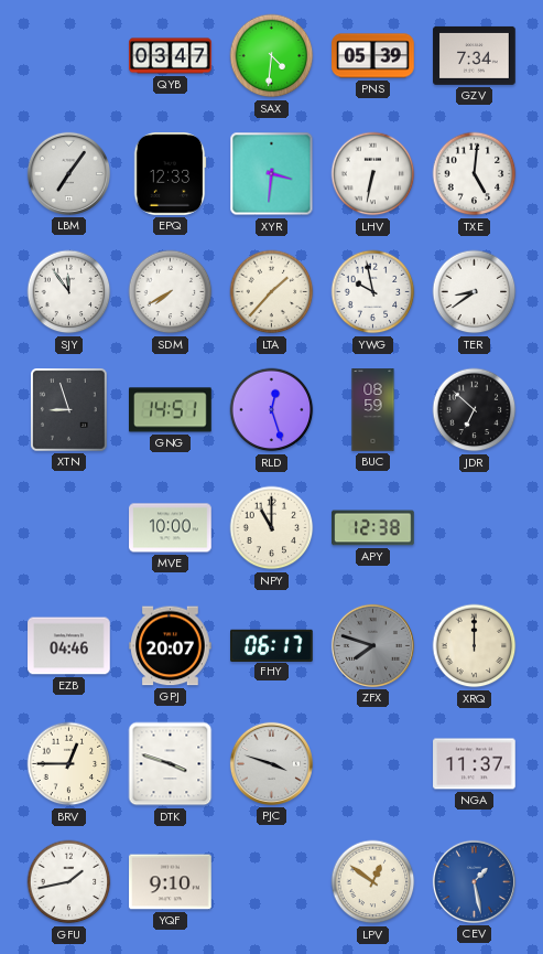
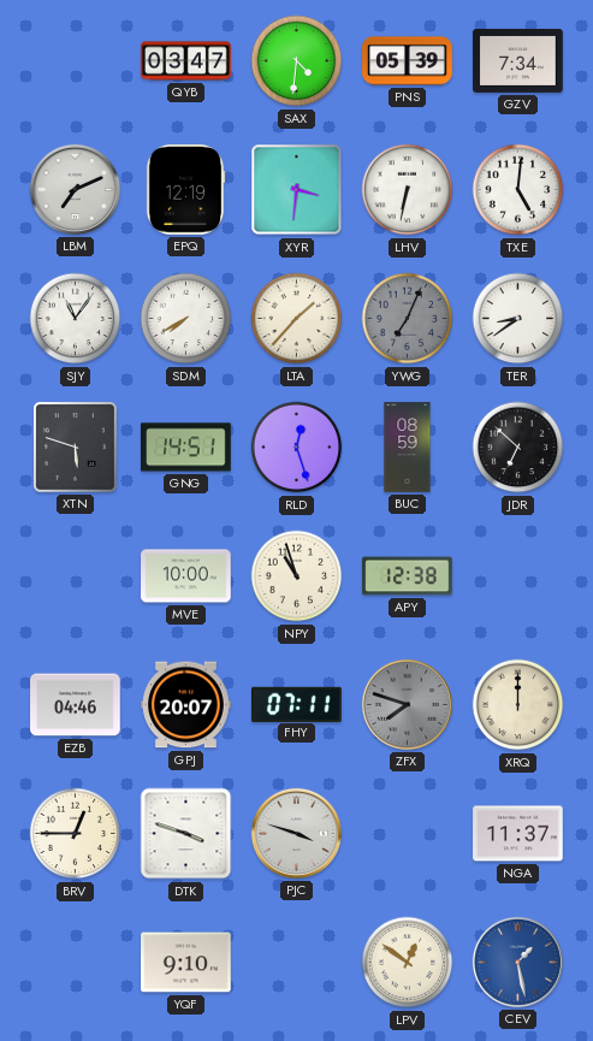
LBM: 7:06 -> 7:11 (75, 189)
EPQ: 12:33 -> 12:19 (185, 190)
SJY: 11:54 -> 11:06 (76, 319)
YWG: 9:58 -> 7:04 (408, 319)
YWG dial: white -> grey (408, 319)
XTN: 8:57 -> 5:48 (76, 448)
NPY: 11:00 -> 10:57 (297, 576)
FHY: 06:17 -> 07:11 (297, 704)
GFU: 1:43 -> none (69, 882)
